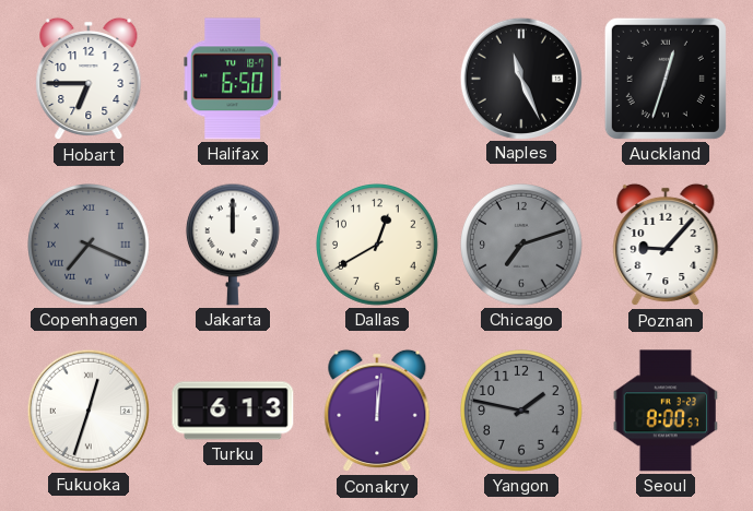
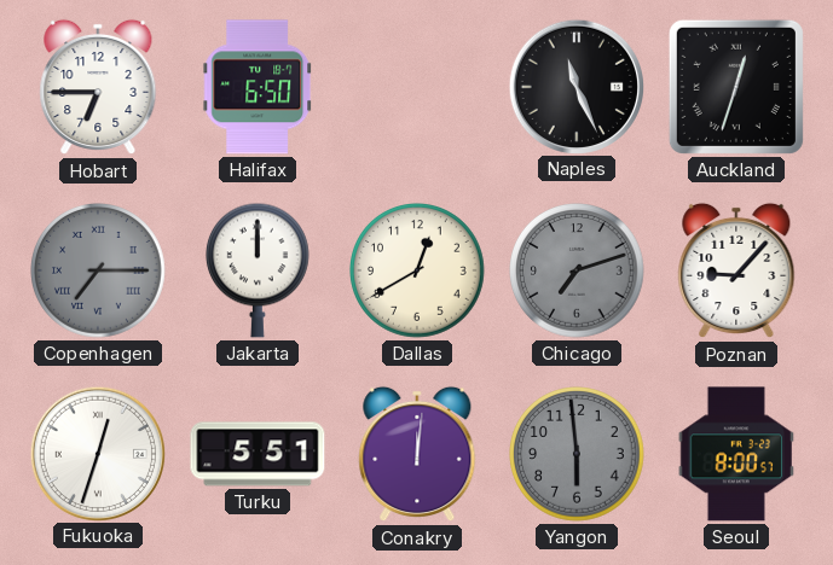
Copenhagen: 7:19 -> 7:15 (99, 272)
Turku: 6:13 -> 5:51 (258, 454)
Yangon: 1:47 -> 5:59 (578, 455)
